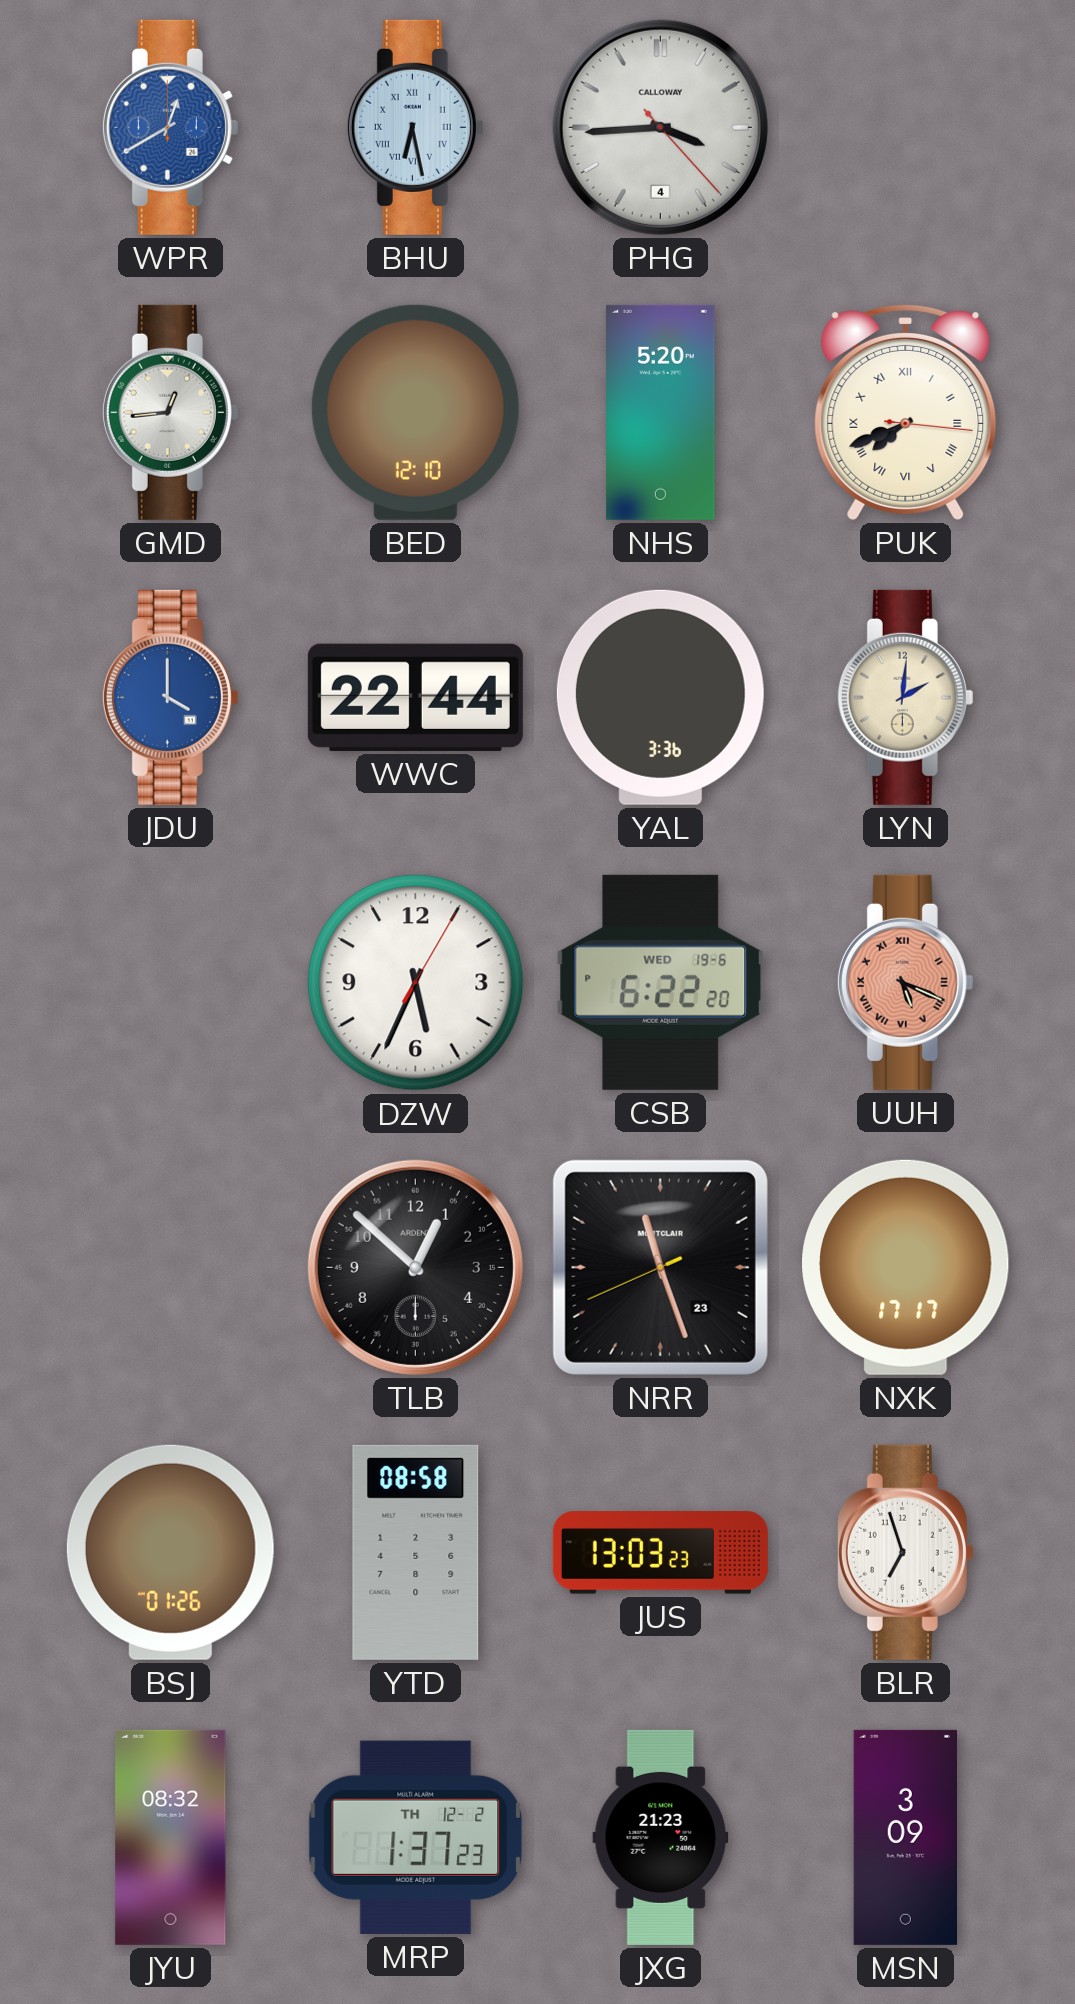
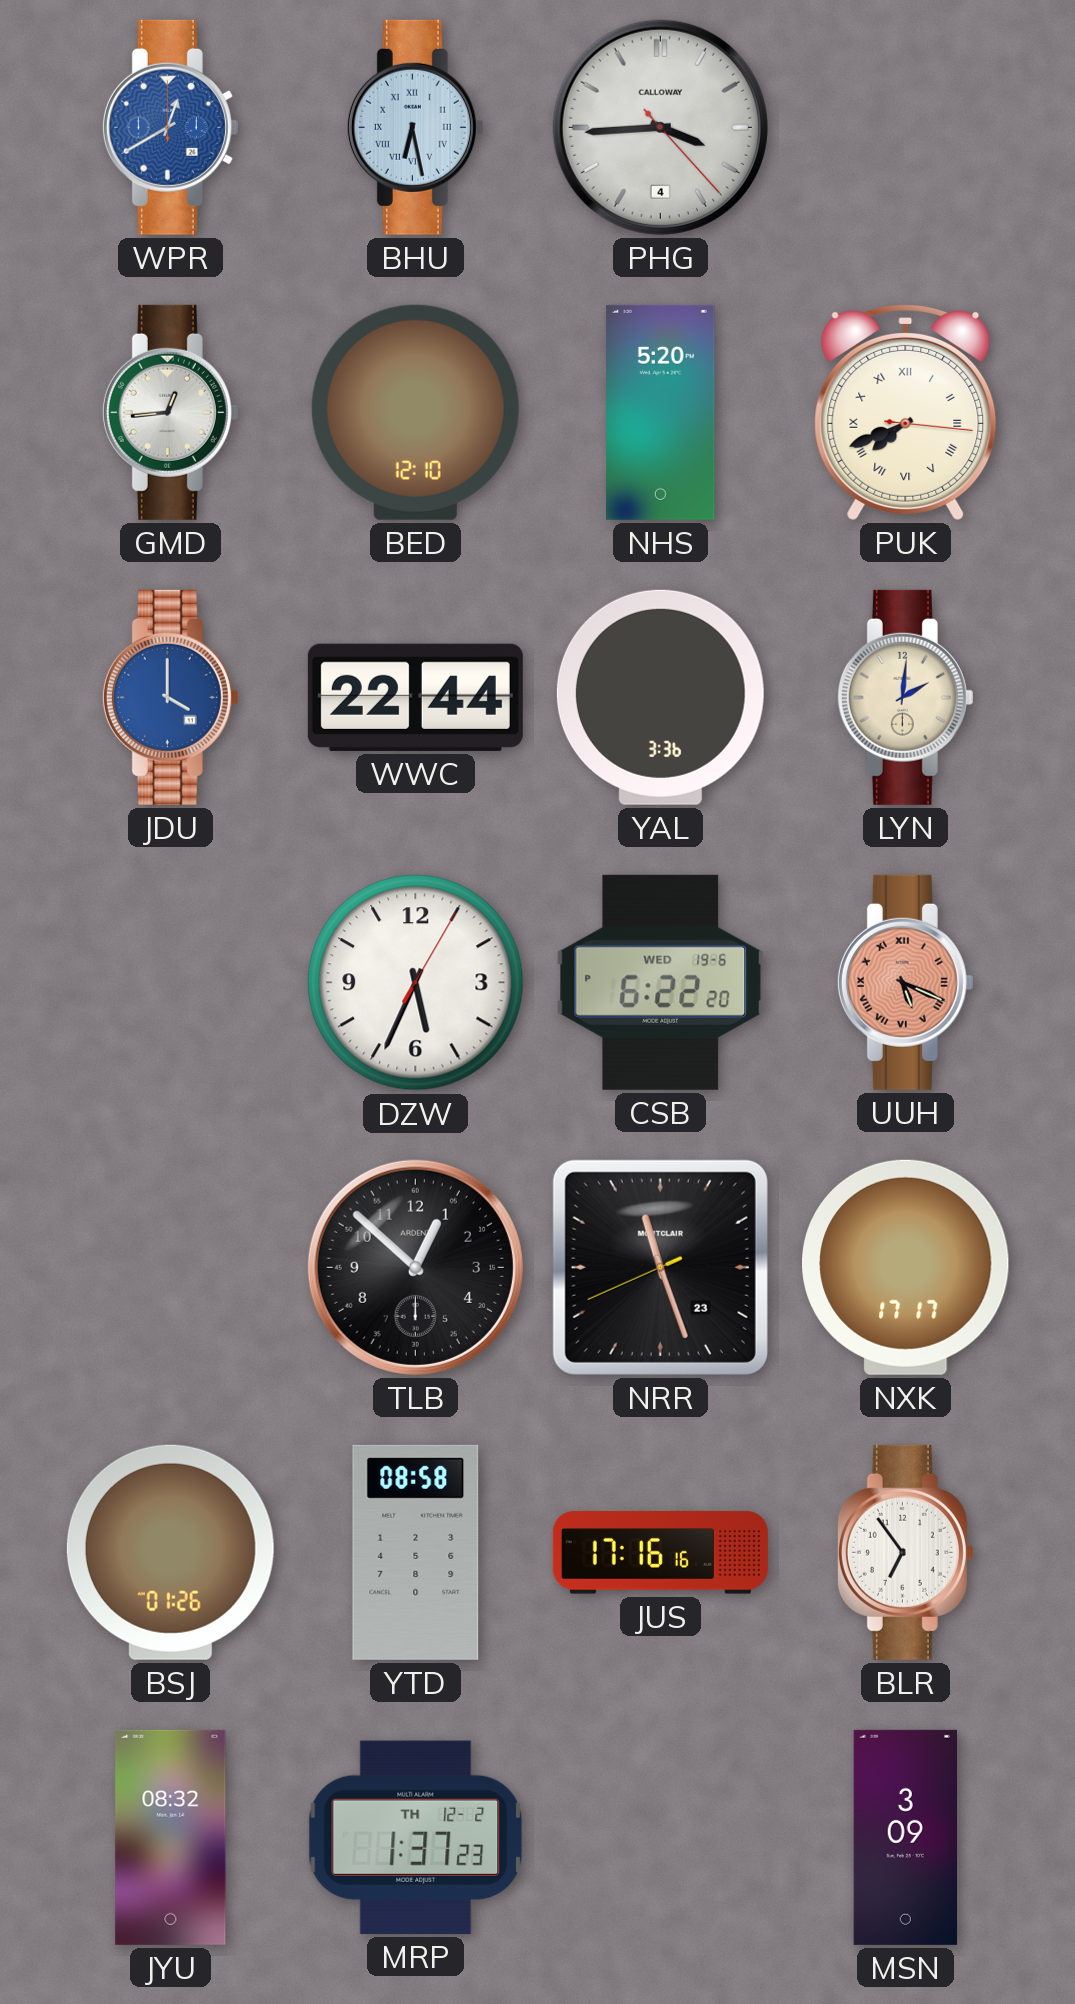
JUS: 13:03 -> 17:16 (660, 1553)
BLR: 6:57 -> 6:54 (905, 1552)
JXG: 21:23 -> none (661, 1837)
